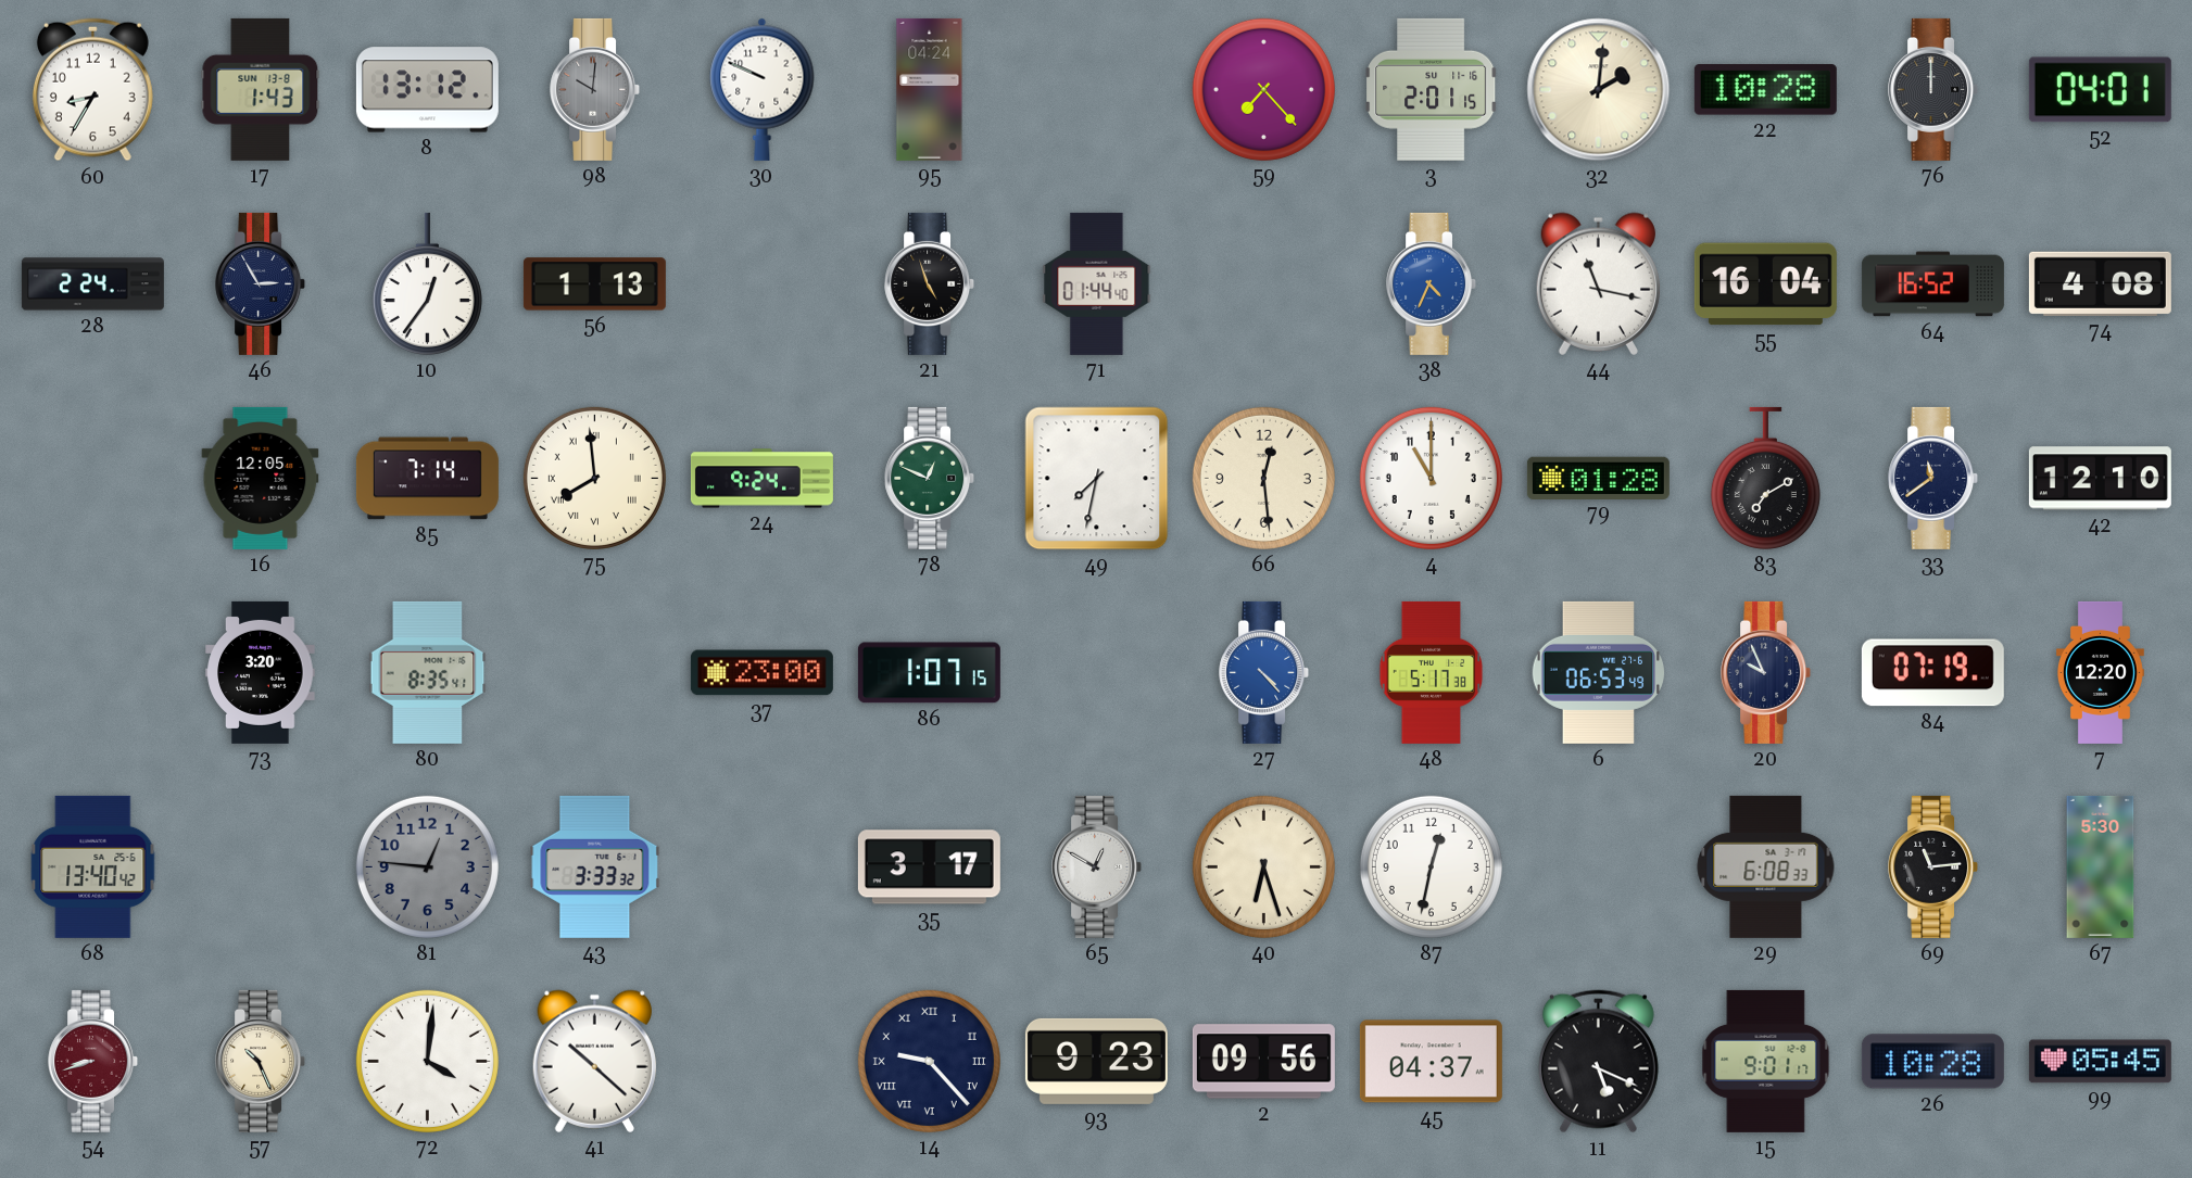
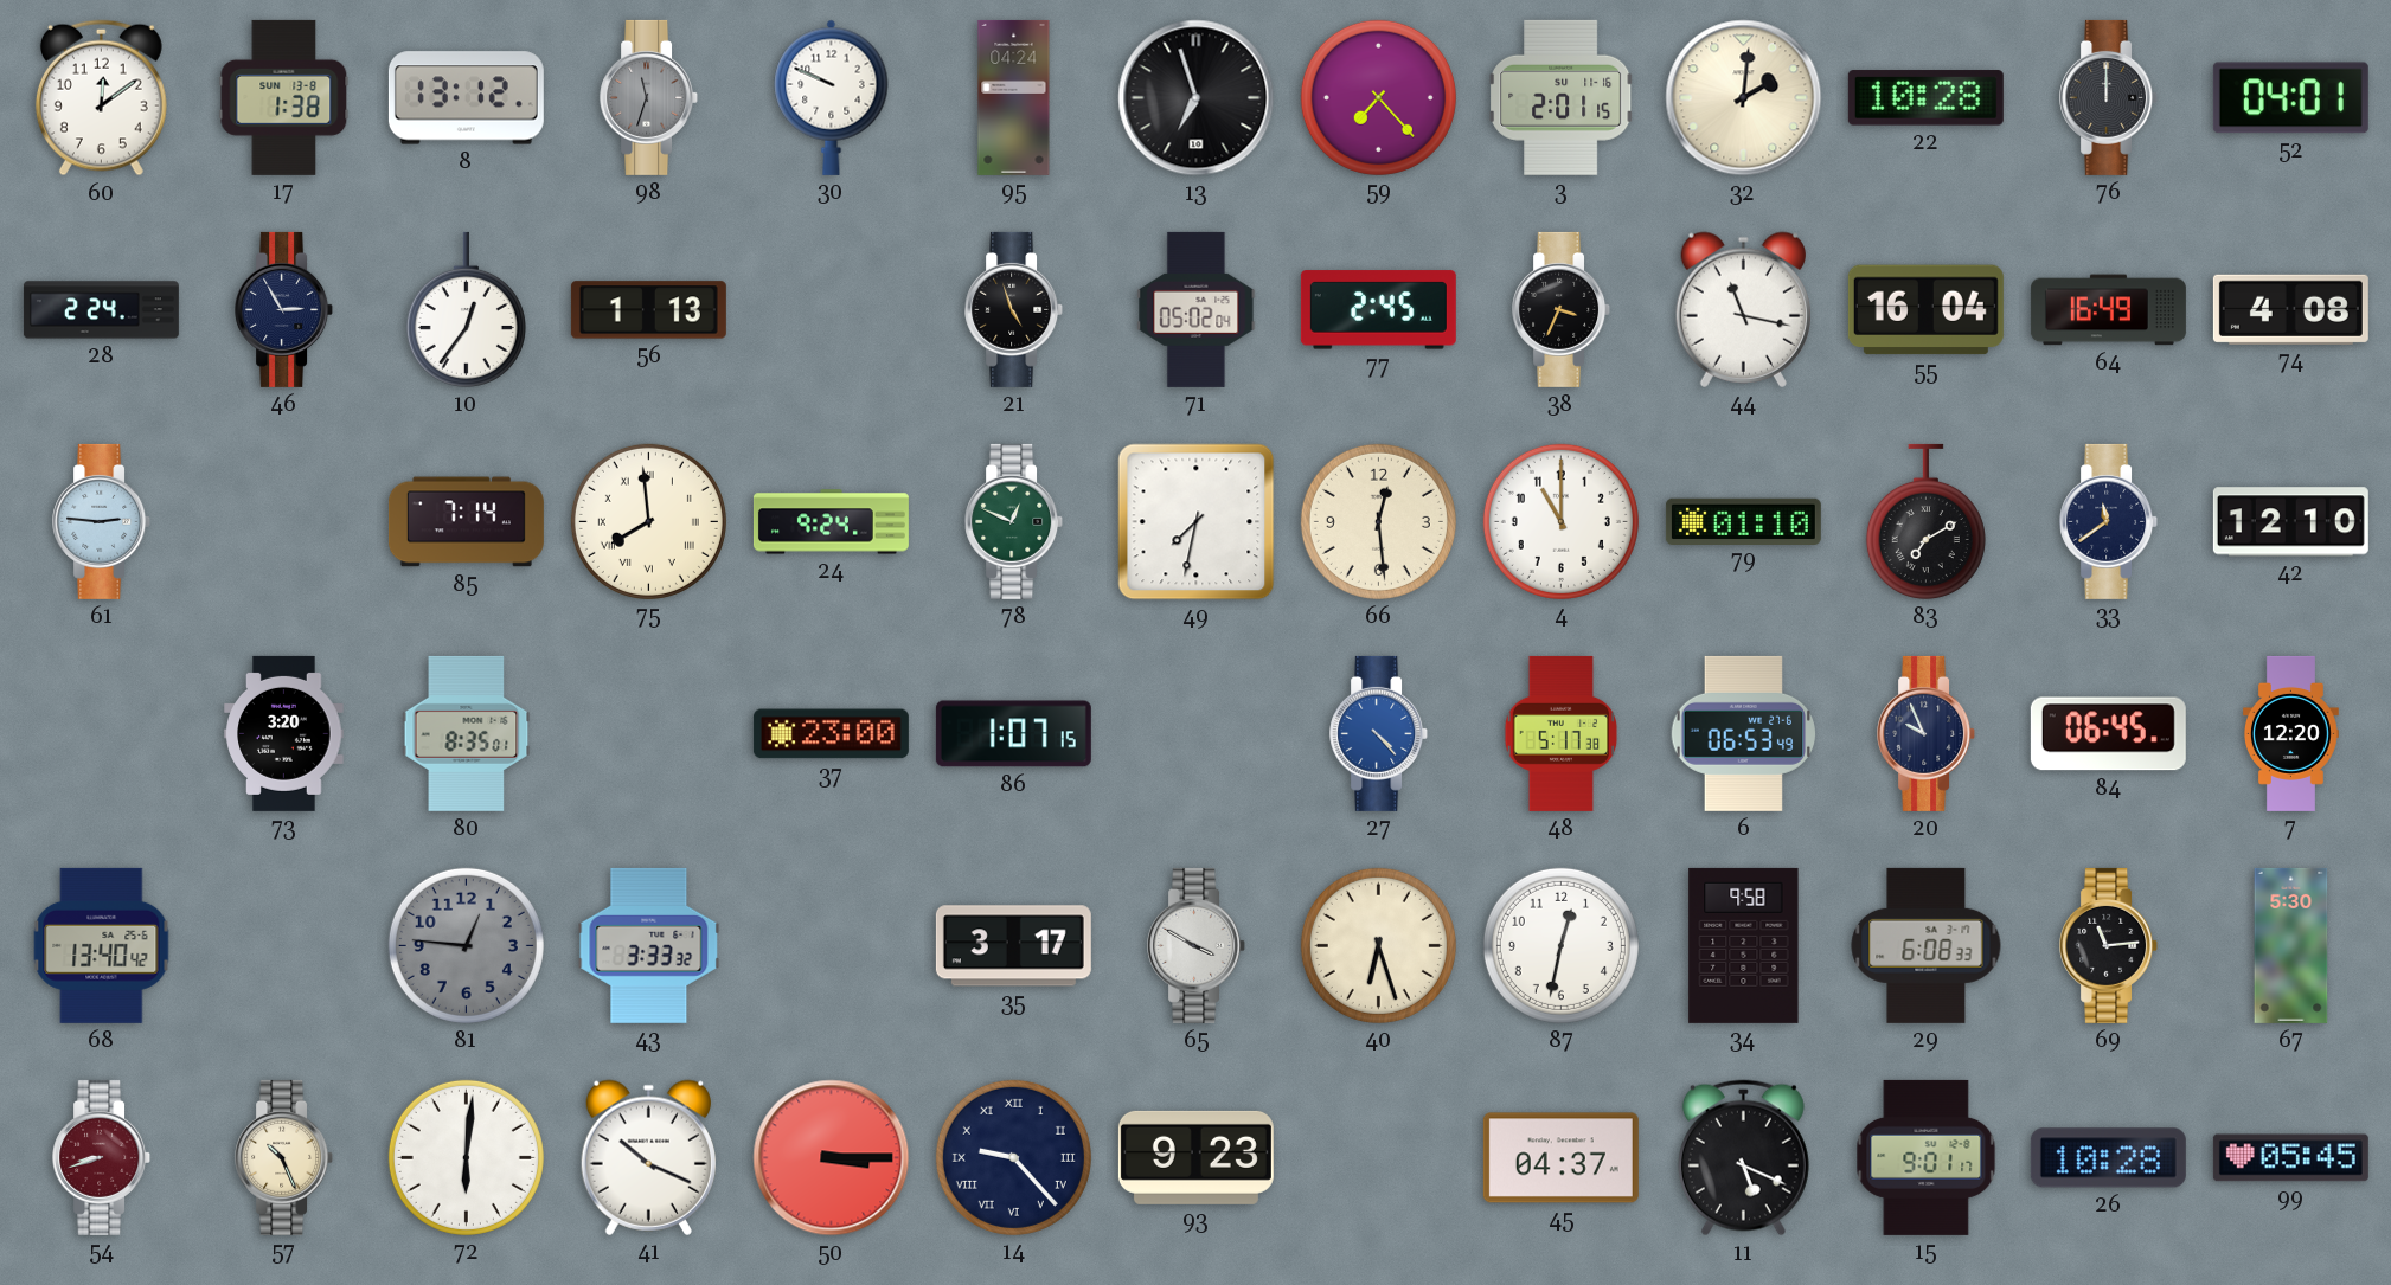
60: 8:35 -> 12:09 (101, 98)
17: 1:43 -> 1:38 (284, 97)
98: 10:01 -> 11:33 (649, 97)
13: none -> 6:57 (1197, 98)
71: 01:44 -> 05:02 (1197, 309)
77: none -> 2:45 (1378, 310)
38: 4:34 -> 3:34 (1562, 309)
38 dial: blue -> black (1562, 309)
64: 16:52 -> 16:49 (2108, 310)
61: none -> 2:46 (102, 521)
16: 12:05 -> none (261, 478)
79: 01:28 -> 01:10 (1743, 521)
80: 8:35:41 -> 8:35:01 (467, 733)
84: 07:19 -> 06:45 (2108, 734)
65: 12:50 -> 3:50 (1197, 945)
34: none -> 9:58 (1744, 945)
72: 4:01 -> 6:01 (466, 1157)
41: 10:22 -> 10:19 (648, 1157)
50: none -> 3:15 (832, 1158)
2: 09:56 -> none (1263, 1062)
